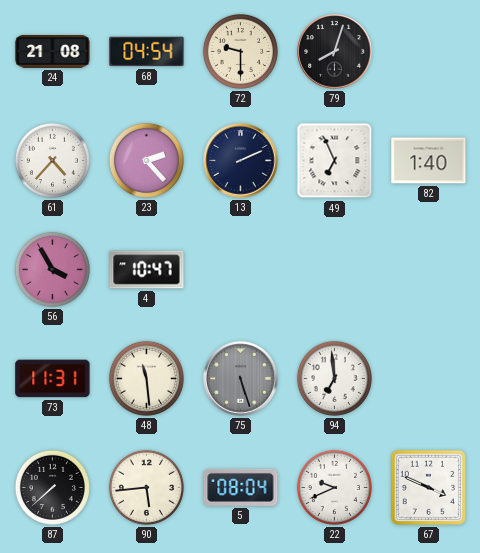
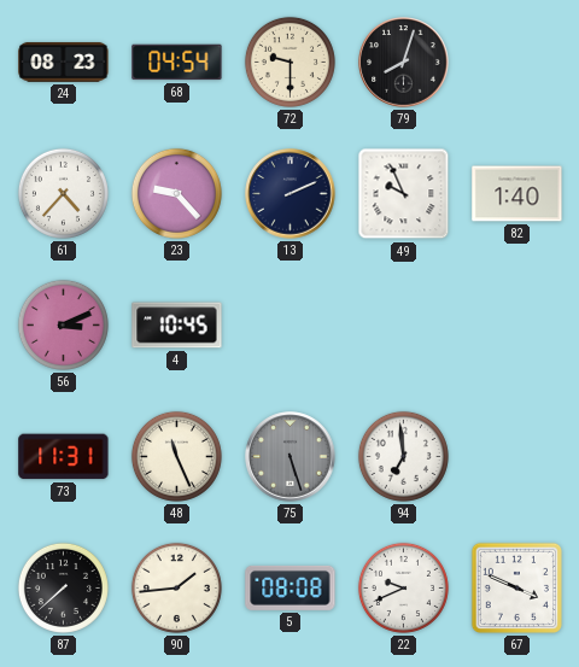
24: 21:08 -> 08:23 (64, 62)
23: 2:23 -> 9:23 (176, 193)
49: 6:56 -> 9:56 (404, 194)
56: 3:55 -> 3:11 (63, 324)
4: 10:47 -> 10:45 (177, 326)
48: 11:29 -> 11:26 (176, 456)
90: 5:44 -> 1:44 (176, 587)
5: 08:04 -> 08:08 (291, 587)
